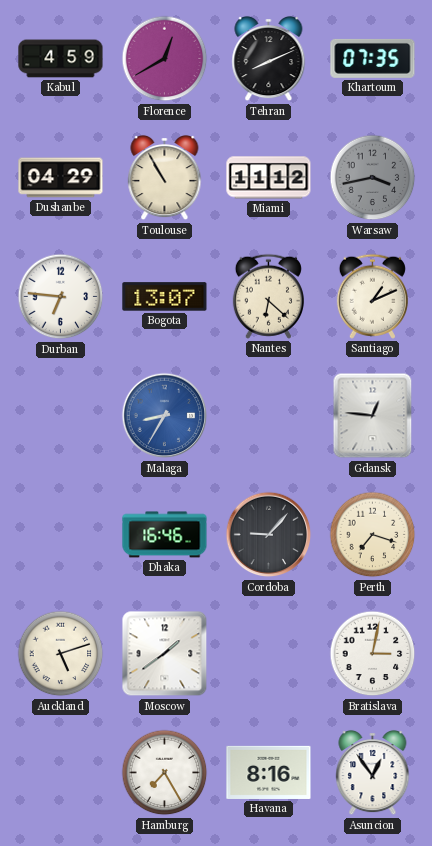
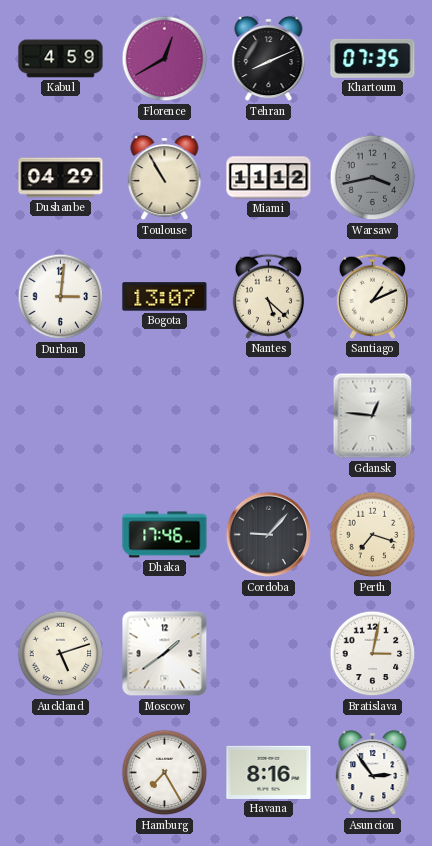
Durban: 6:46 -> 3:01 (61, 297)
Nantes: 6:22 -> 5:22 (268, 296)
Malaga: 8:35 -> none (165, 416)
Dhaka: 16:46 -> 17:46 (165, 535)
Asuncion: 12:54 -> 2:54 (373, 773)
